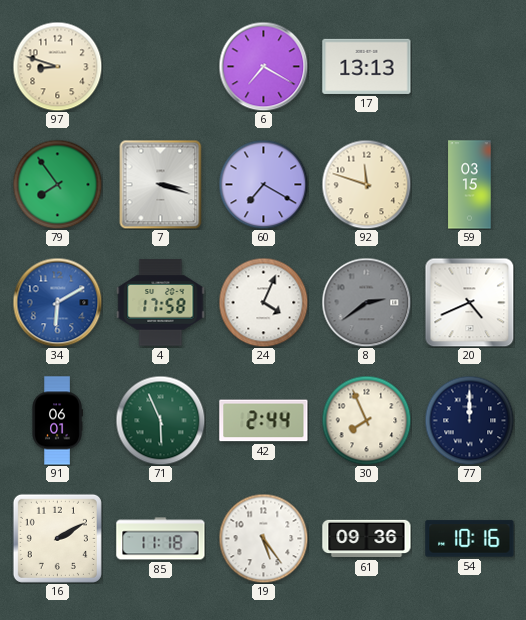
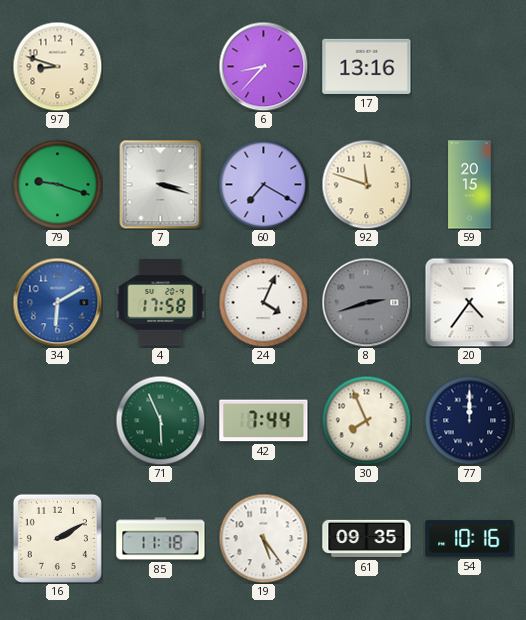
6: 7:20 -> 8:37 (263, 66)
17: 13:13 -> 13:16 (367, 66)
79: 7:54 -> 9:18 (57, 184)
59: 03:15 -> 20:15 (470, 185)
8: 2:39 -> 2:42 (366, 302)
20: 4:41 -> 4:36 (469, 302)
91: 06:01 -> none (57, 421)
42: 2:44 -> 7:44 (264, 421)
61: 09:36 -> 09:35 (367, 539)
